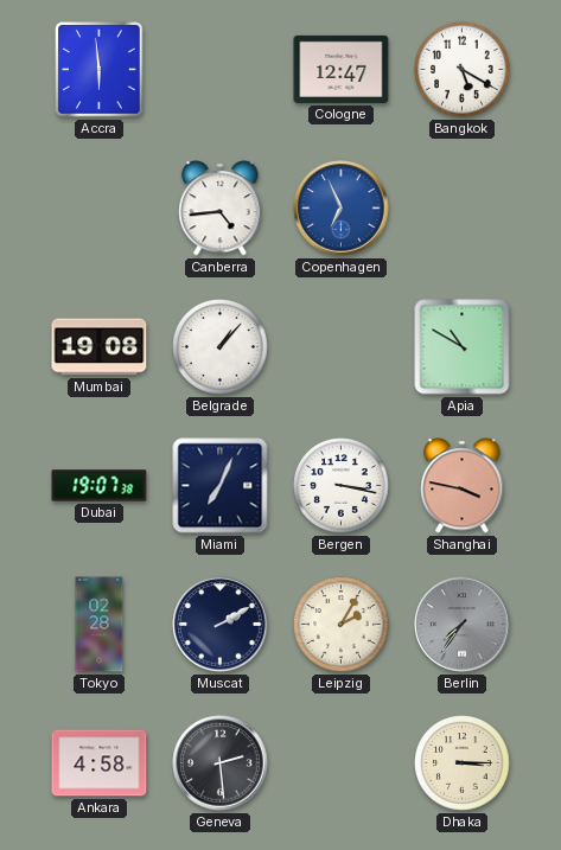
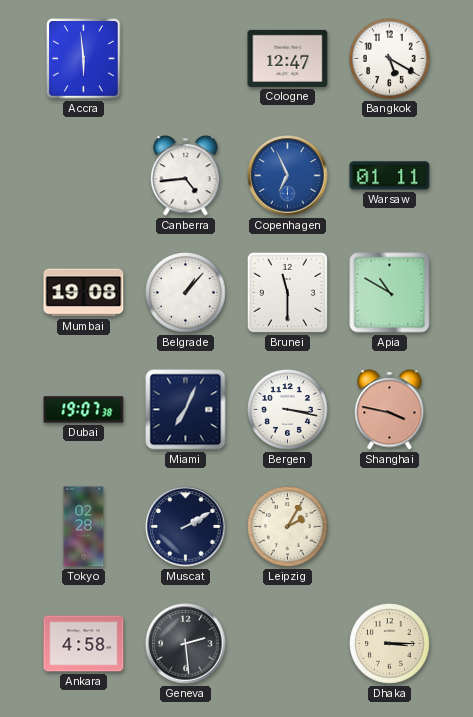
Warsaw: none -> 01:11 (390, 176)
Brunei: none -> 11:30 (287, 292)
Berlin: 7:36 -> none (463, 625)
